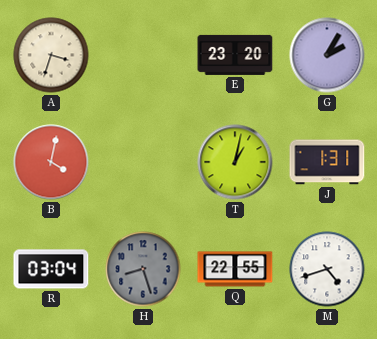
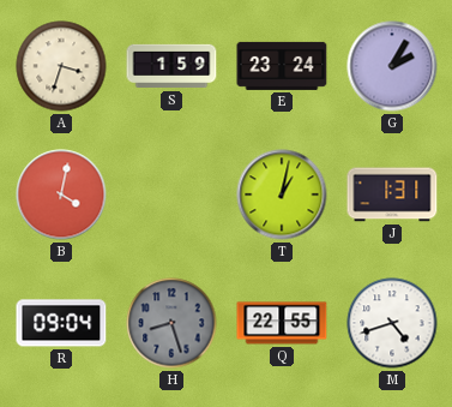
S: none -> 1:59 (171, 66)
E: 23:20 -> 23:24 (282, 66)
R: 03:04 -> 09:04 (61, 323)
